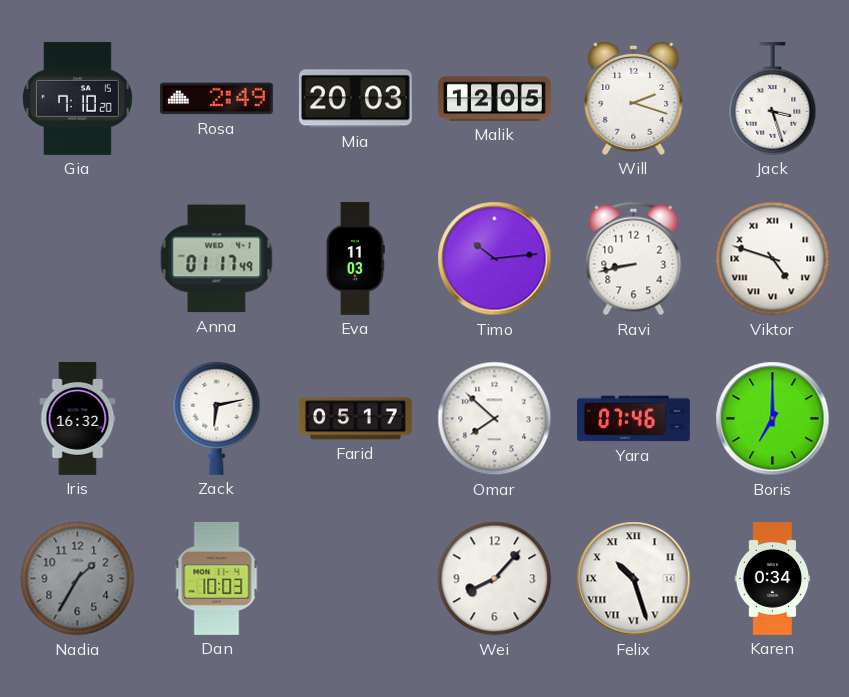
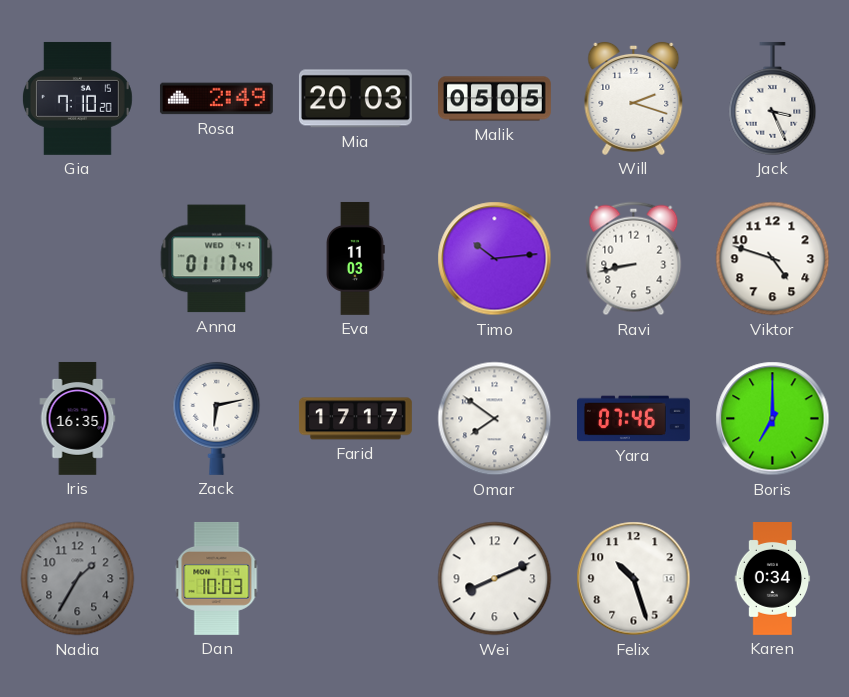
Malik: 12:05 -> 05:05 (495, 99)
Jack: 3:27 -> 3:26 (773, 98)
Viktor numerals: Roman -> Arabic (773, 259)
Iris: 16:32 -> 16:35 (78, 419)
Farid: 05:17 -> 17:17 (355, 419)
Omar: 7:52 -> 7:51 (495, 419)
Wei: 8:07 -> 8:11 (495, 579)
Felix numerals: Roman -> Arabic (634, 579)
